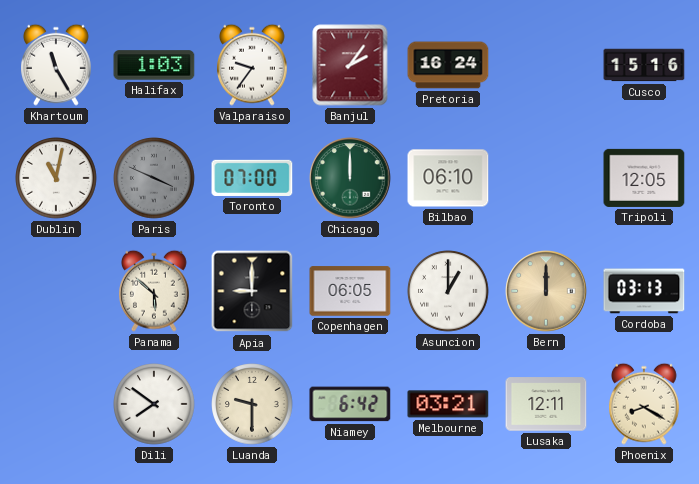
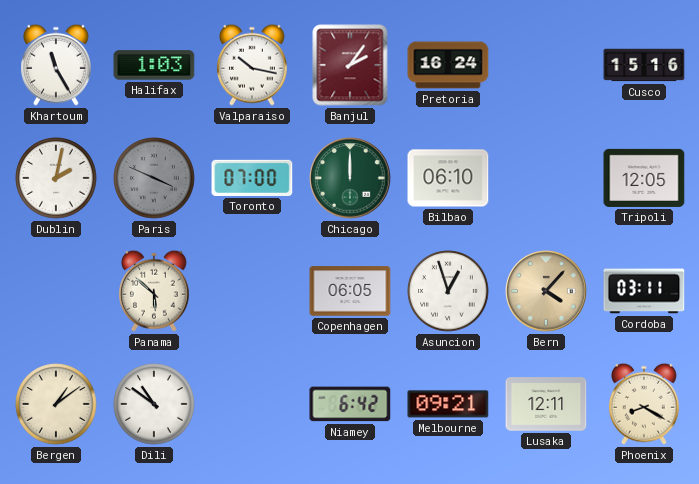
Valparaiso: 9:36 -> 10:17 (253, 65)
Dublin: 11:02 -> 2:02 (56, 178)
Apia: 9:00 -> none (252, 291)
Asuncion: 1:00 -> 12:57 (448, 291)
Bern: 12:00 -> 4:07 (546, 291)
Cordoba: 03:13 -> 03:11 (644, 291)
Bergen: none -> 1:09 (56, 404)
Dili: 7:51 -> 10:51 (154, 404)
Luanda: 9:30 -> none (252, 404)
Melbourne: 03:21 -> 09:21 (448, 404)
